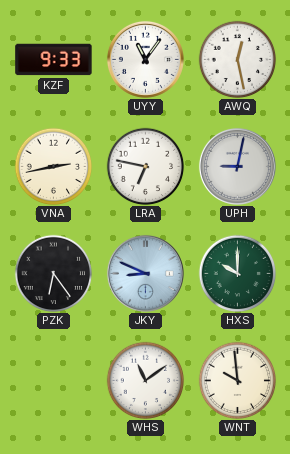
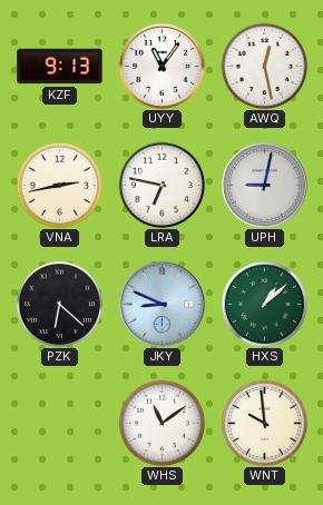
KZF: 9:33 -> 9:13 (60, 67)
PZK: 6:24 -> 6:22 (59, 304)
HXS: 10:00 -> 1:08 (264, 304)
